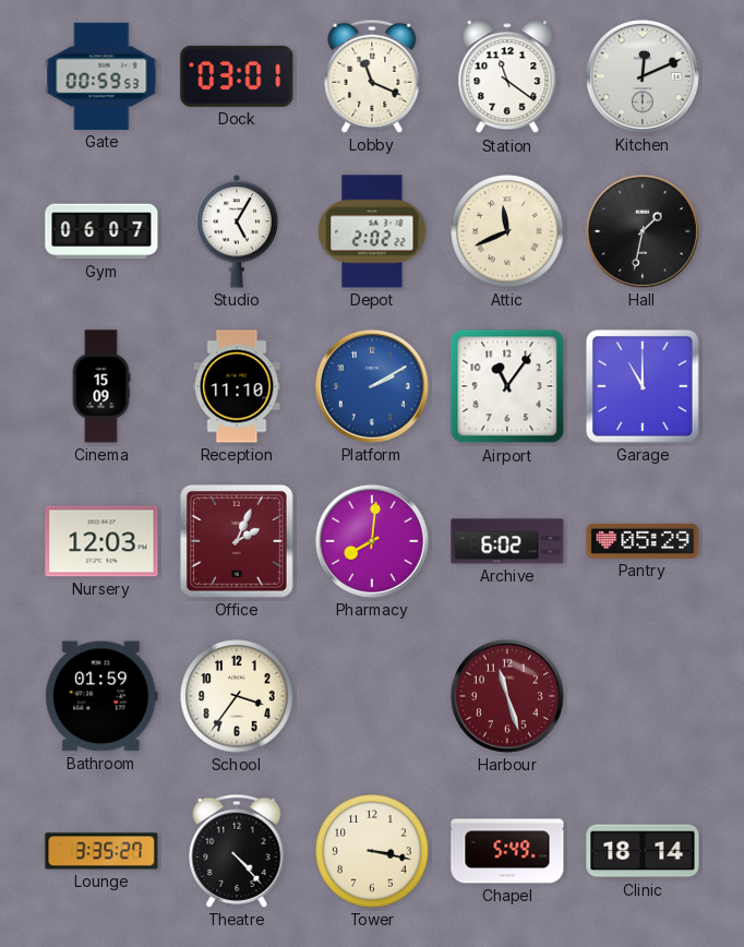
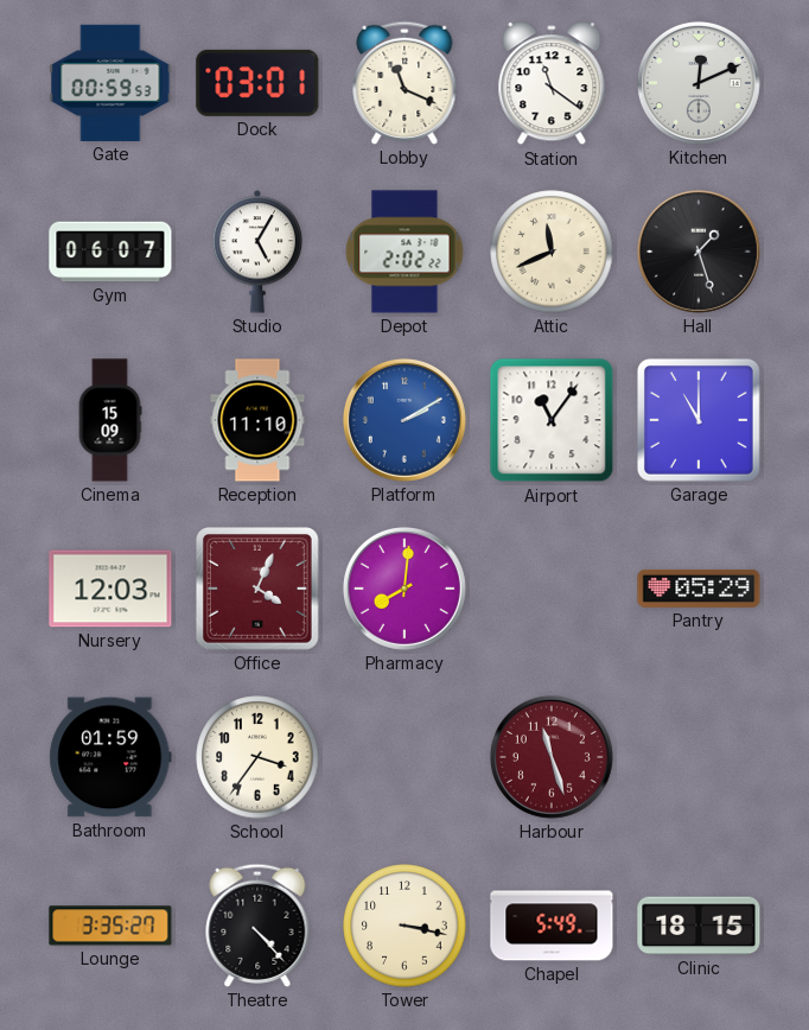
Hall: 1:32 -> 1:27 (699, 252)
Office: 2:04 -> 4:04 (257, 589)
Archive: 6:02 -> none (507, 541)
Clinic: 18:14 -> 18:15 (699, 926)
